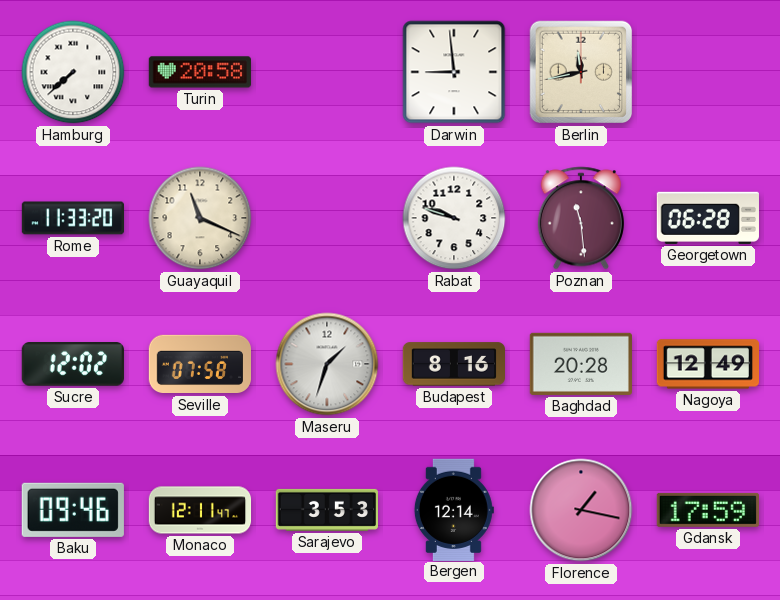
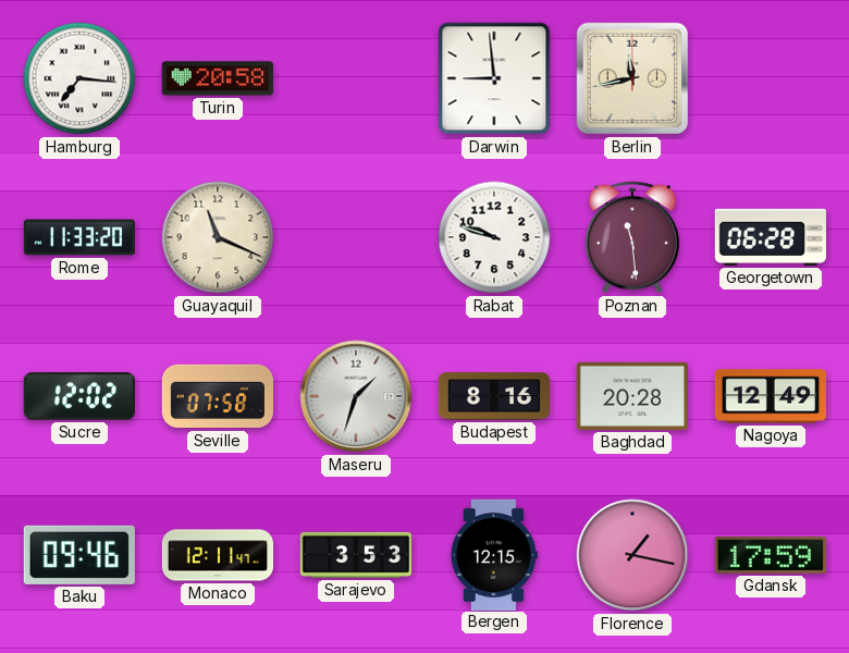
Hamburg: 7:38 -> 7:16 (79, 78)
Bergen: 12:14 -> 12:15 (494, 554)
